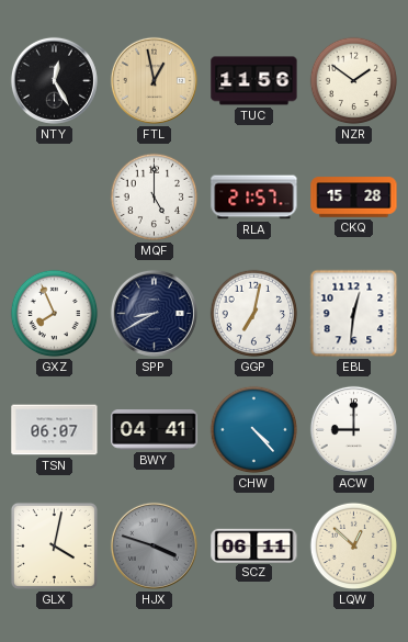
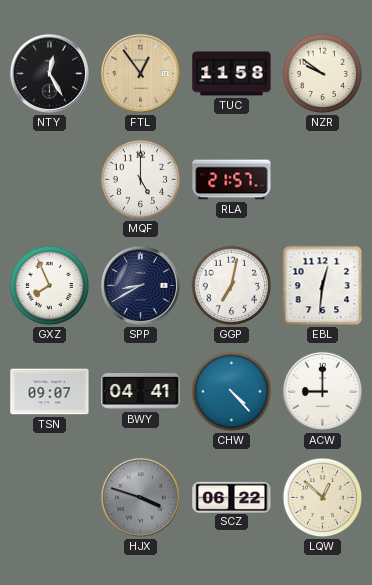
FTL: 12:58 -> 12:54 (140, 73)
TUC: 11:56 -> 11:58 (232, 74)
NZR: 1:51 -> 9:51 (323, 74)
CKQ: 15:28 -> none (354, 198)
TSN: 06:07 -> 09:07 (50, 392)
GLX: 4:02 -> none (54, 545)
SCZ: 06:11 -> 06:22 (232, 497)
